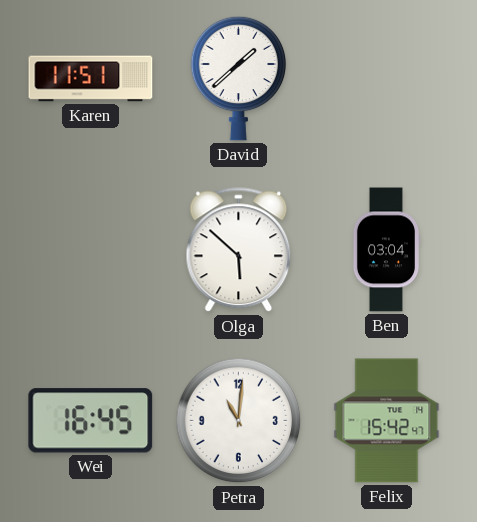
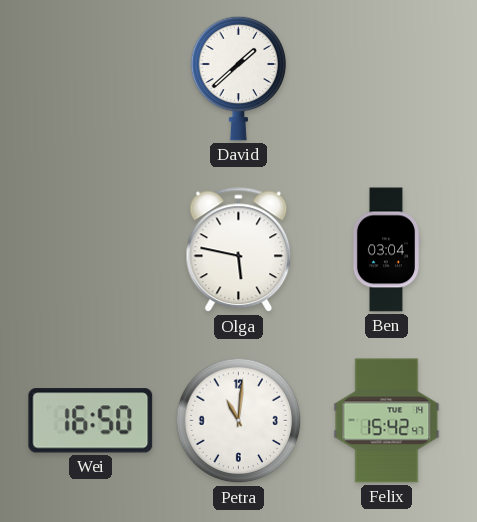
Karen: 11:51 -> none (91, 79)
Olga: 5:52 -> 5:47 (239, 250)
Wei: 16:45 -> 16:50 (91, 421)
